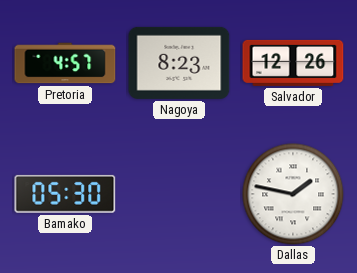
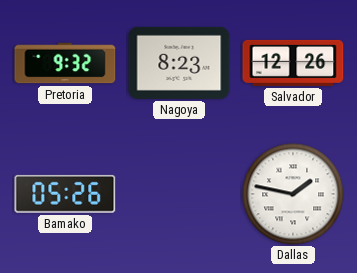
Pretoria: 4:57 -> 9:32 (65, 63)
Bamako: 05:30 -> 05:26 (65, 194)
